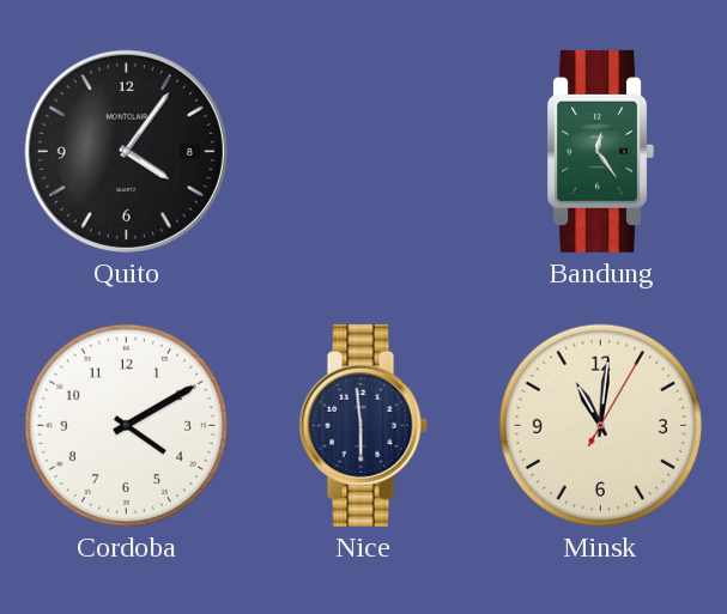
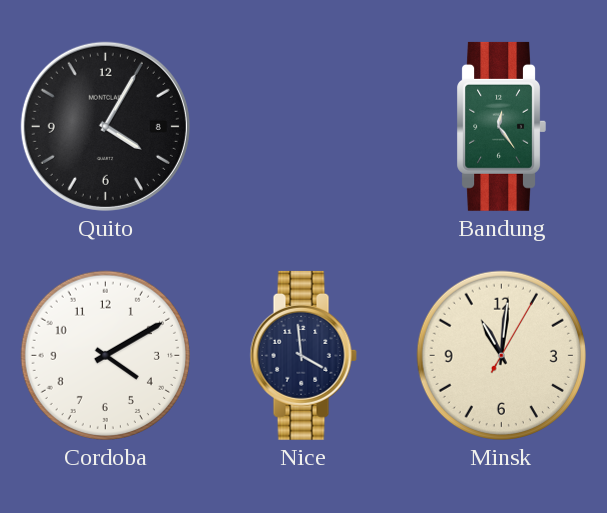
Quito: 4:06 -> 4:05 (105, 126)
Nice: 5:59 -> 3:59 (303, 355)
